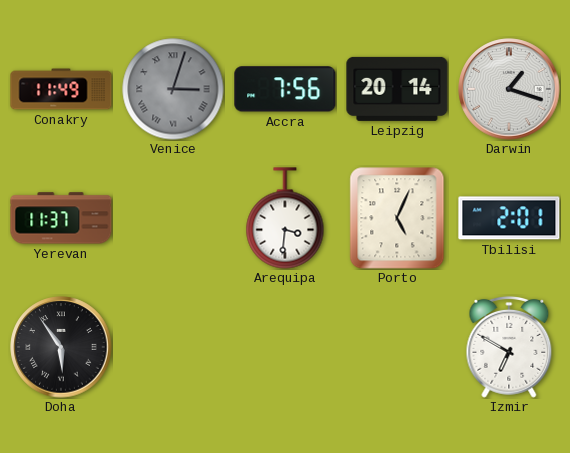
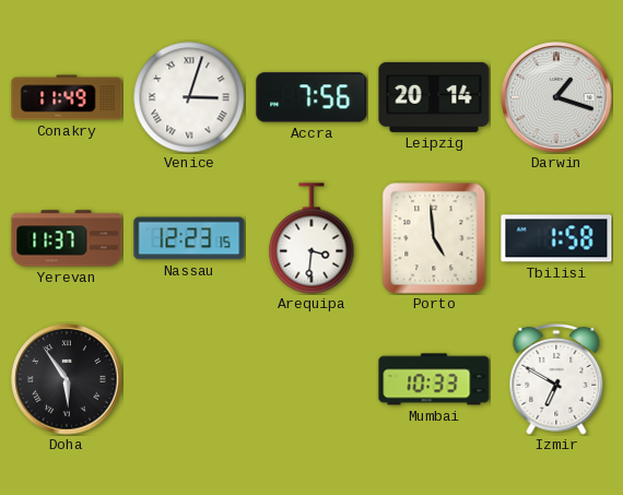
Venice dial: grey -> white (189, 97)
Nassau: none -> 12:23 (189, 238)
Porto: 5:04 -> 4:59 (434, 238)
Tbilisi: 2:01 -> 1:58 (556, 238)
Mumbai: none -> 10:33 (434, 379)
